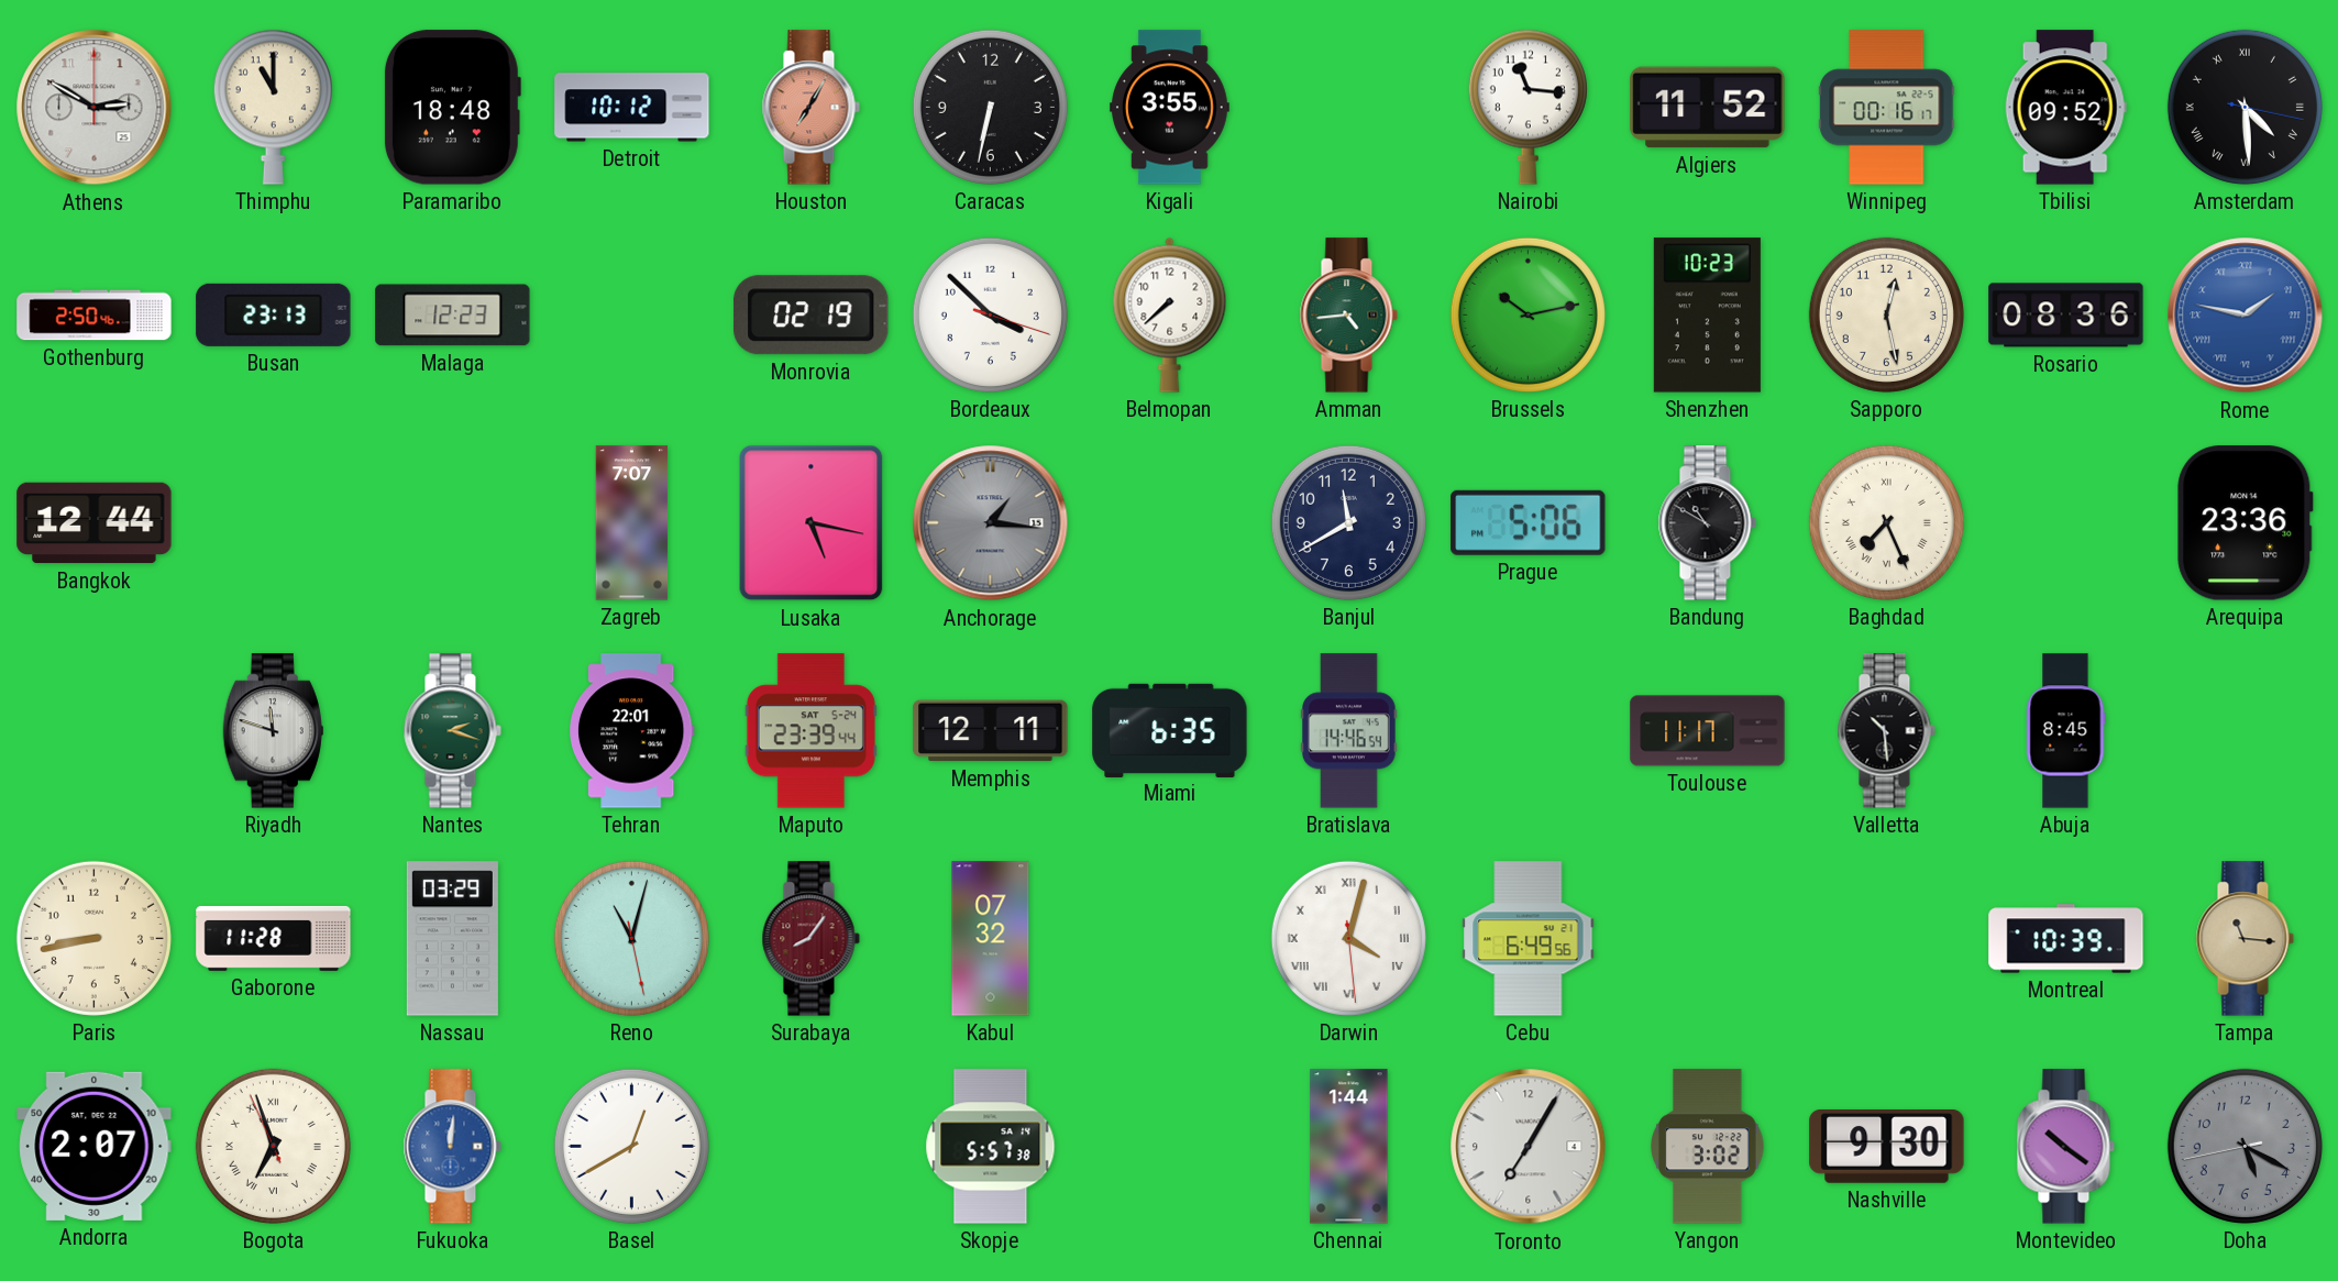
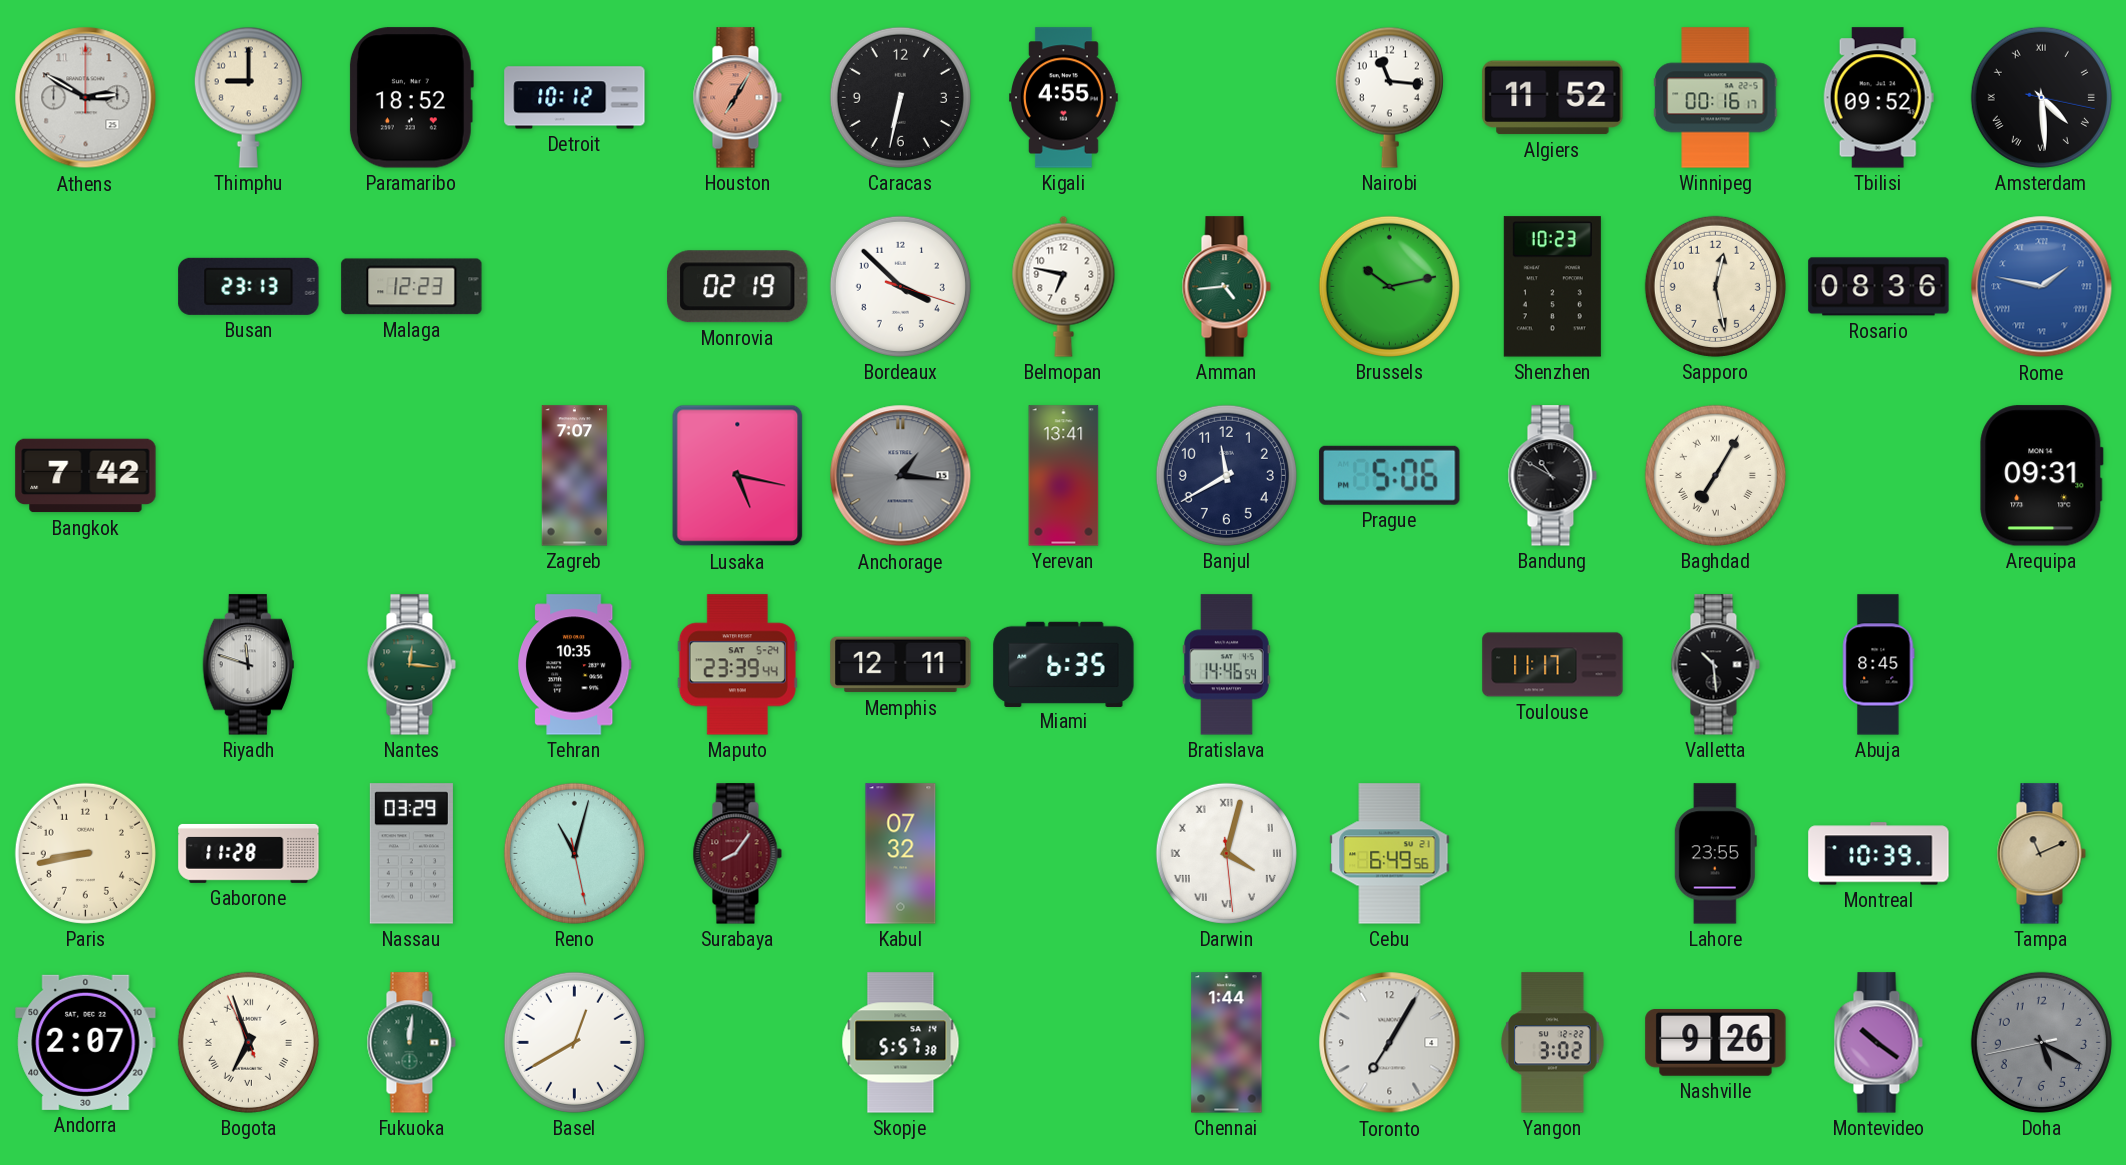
Thimphu: 11:00 -> 9:00 (248, 97)
Paramaribo: 18:48 -> 18:52 (411, 98)
Kigali: 3:55 -> 4:55 (1064, 98)
Gothenburg: 2:50 -> none (95, 316)
Belmopan: 7:38 -> 6:47 (1064, 286)
Bangkok: 12:44 -> 7:42 (86, 476)
Yerevan: none -> 13:41 (1064, 476)
Baghdad: 7:26 -> 7:05 (1715, 475)
Arequipa: 23:36 -> 09:31 (2042, 476)
Nantes: 2:18 -> 12:16 (411, 665)
Tehran: 22:01 -> 10:35 (574, 665)
Lahore: none -> 23:55 (1715, 854)
Tampa: 11:16 -> 11:11 (2041, 854)
Fukuoka dial: blue -> green (411, 1043)
Nashville: 9:30 -> 9:26 (1716, 1043)
